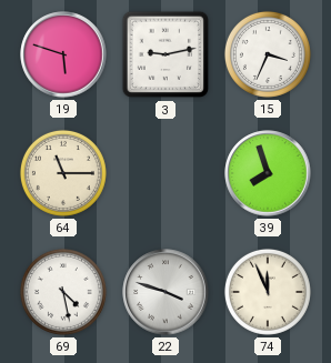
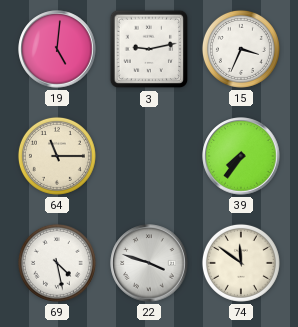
19: 5:48 -> 5:01 (57, 49)
39: 7:57 -> 7:36 (241, 156)
74: 11:56 -> 11:51 (241, 263)
